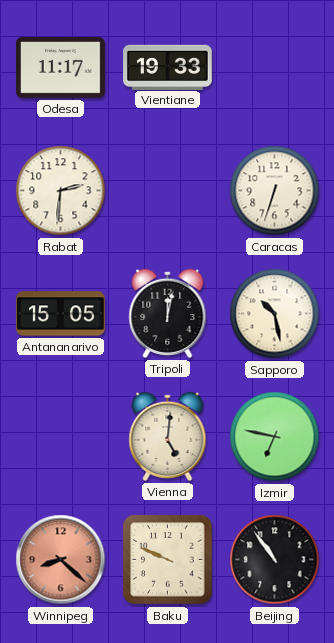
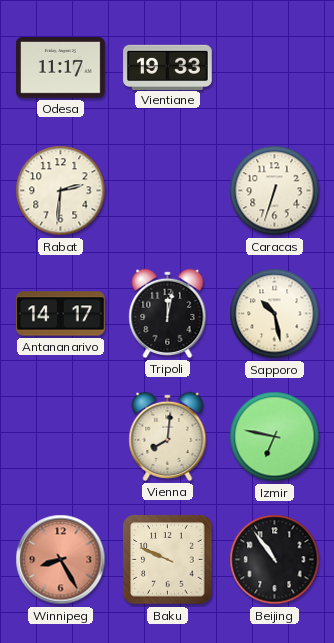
Antananarivo: 15:05 -> 14:17 (61, 314)
Vienna: 5:01 -> 8:01 (168, 436)
Winnipeg: 8:22 -> 8:25 (61, 560)
